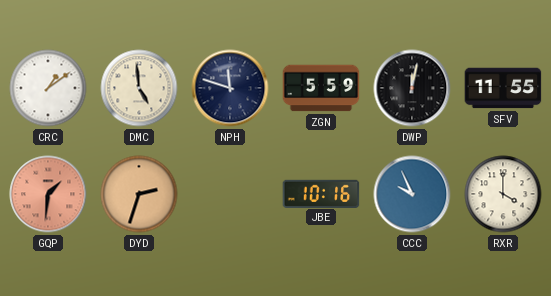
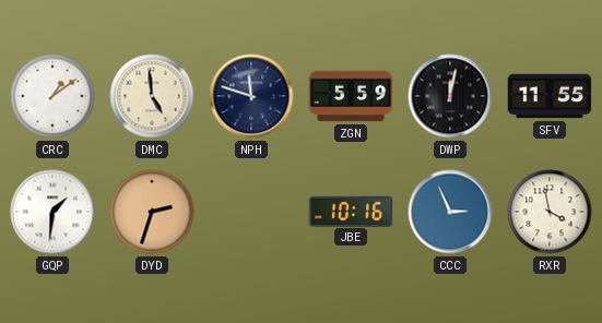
GQP dial: salmon -> white (52, 212)
CCC: 9:56 -> 2:56 (450, 212)
RXR: 4:00 -> 3:58 (550, 212)
